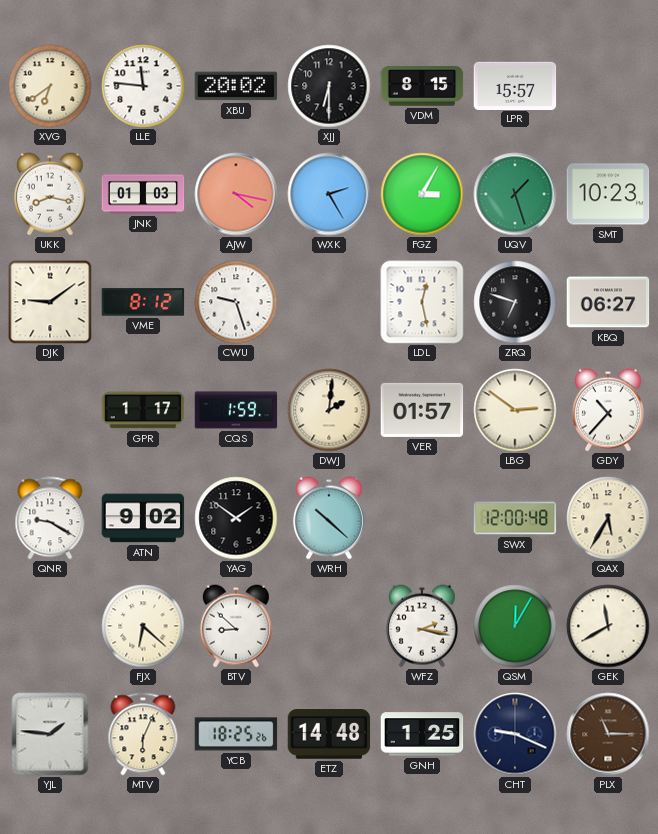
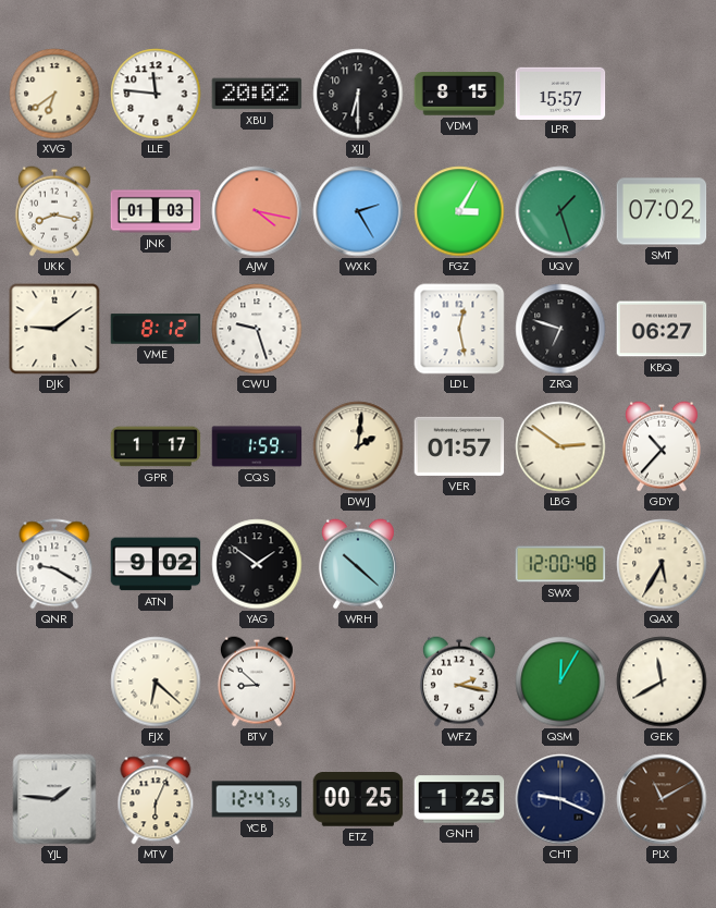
SMT: 10:23 -> 07:02 (662, 211)
YCB: 18:25 -> 12:47 (257, 799)
ETZ: 14:48 -> 00:25 (358, 799)
PLX: 11:15 -> 11:10 (662, 799)
